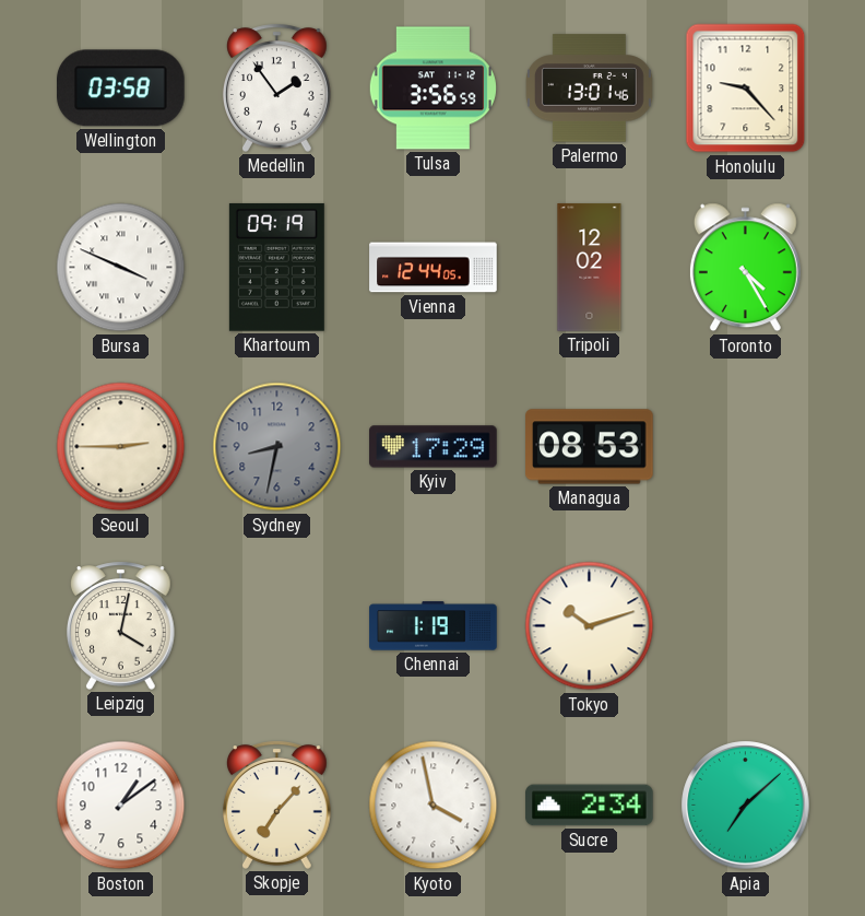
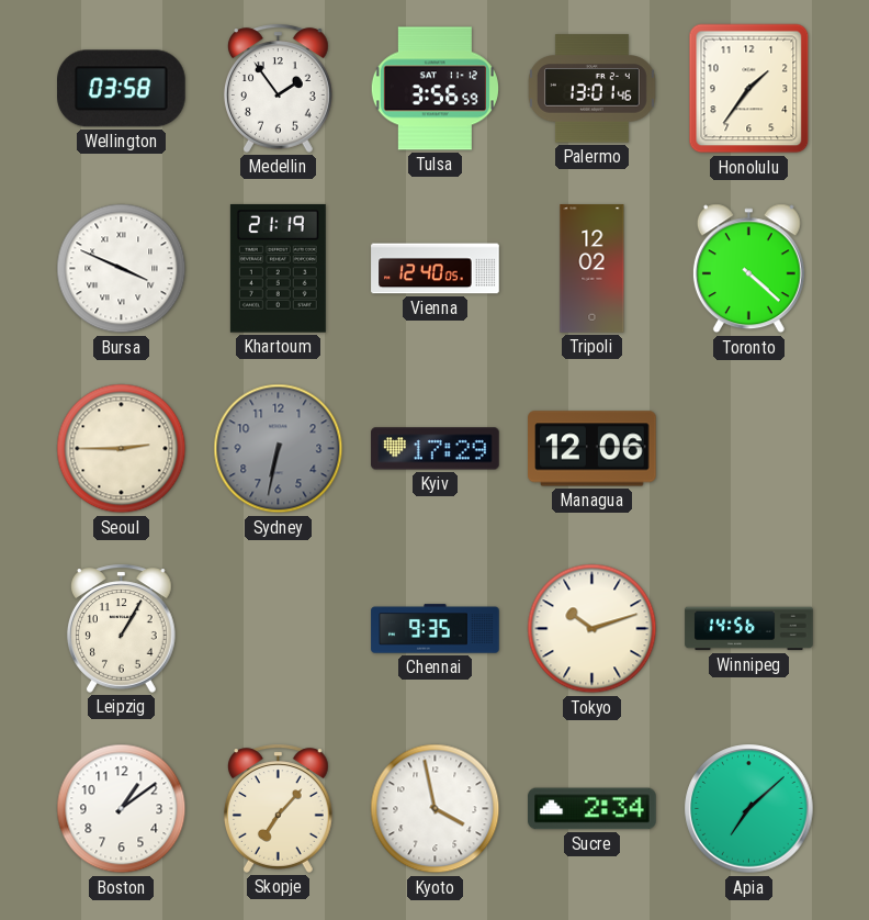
Honolulu: 9:23 -> 1:36 (749, 89)
Khartoum: 09:19 -> 21:19 (278, 269)
Vienna: 12:44 -> 12:40 (436, 269)
Toronto: 4:25 -> 4:22 (748, 269)
Sydney: 8:32 -> 6:32 (279, 449)
Managua: 08:53 -> 12:06 (592, 449)
Leipzig: 4:02 -> 1:05 (122, 628)
Chennai: 1:19 -> 9:35 (436, 629)
Winnipeg: none -> 14:56 (749, 629)
